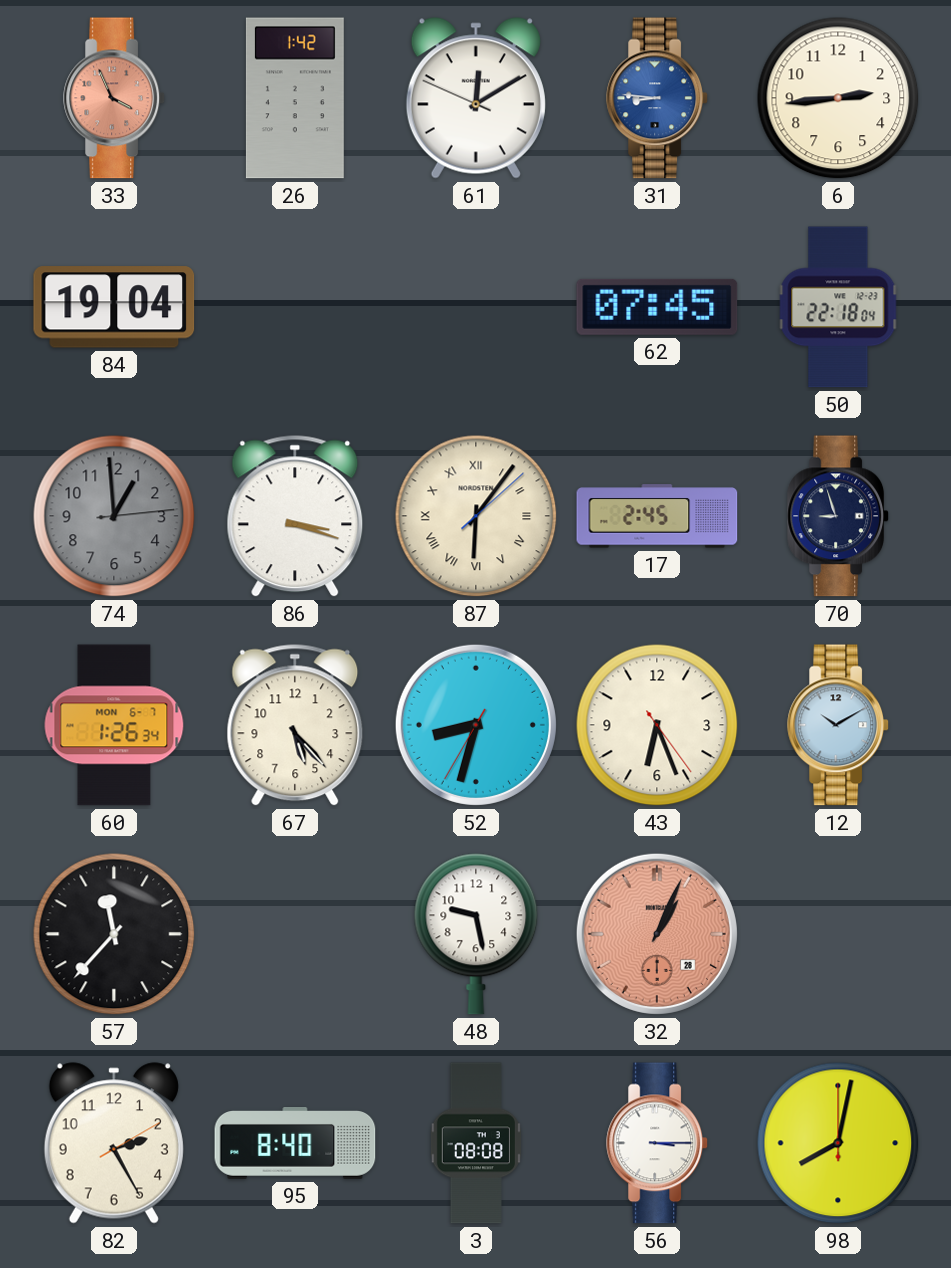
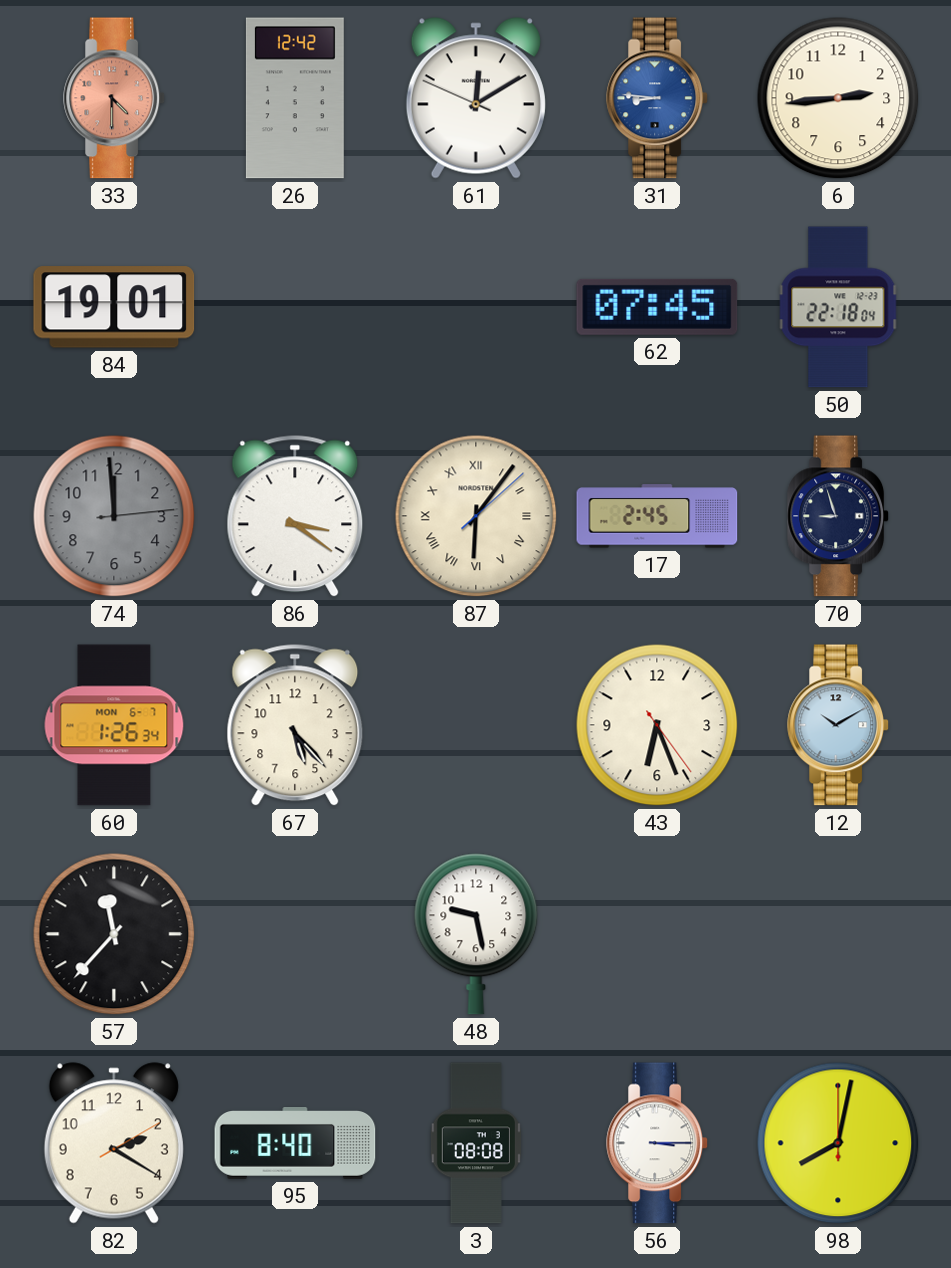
33: 3:56 -> 4:30 (115, 98)
26: 1:42 -> 12:42 (295, 98)
84: 19:04 -> 19:01 (114, 307)
74: 12:59 -> 11:59 (114, 516)
86: 3:18 -> 3:21 (295, 516)
52: 8:32 -> none (476, 725)
32: 1:04 -> none (657, 934)
82: 2:25 -> 2:20 (114, 1143)
